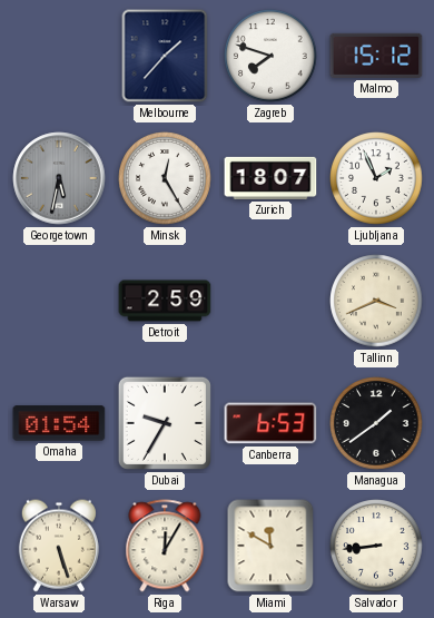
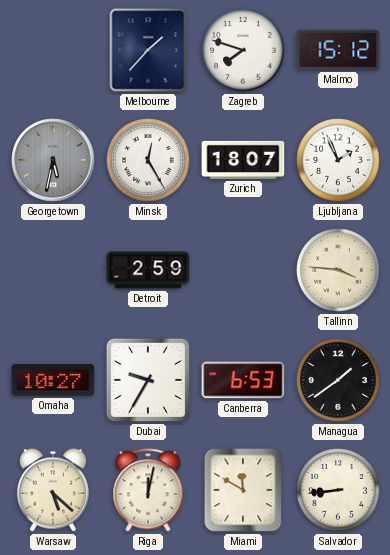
Tallinn: 3:41 -> 3:46 (338, 270)
Omaha: 01:54 -> 10:27 (53, 380)
Warsaw: 5:27 -> 5:22 (53, 490)
Riga: 12:05 -> 12:02 (148, 490)
